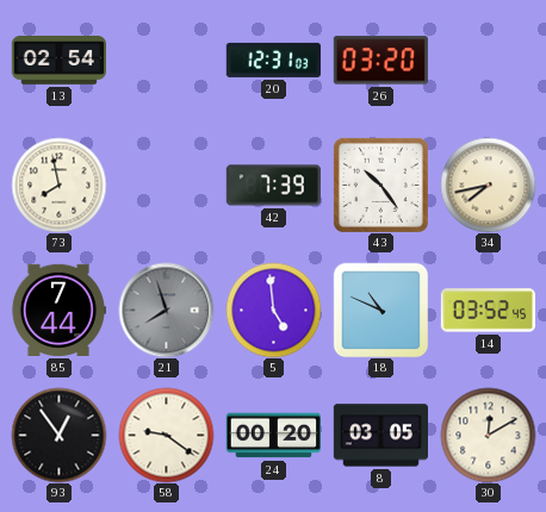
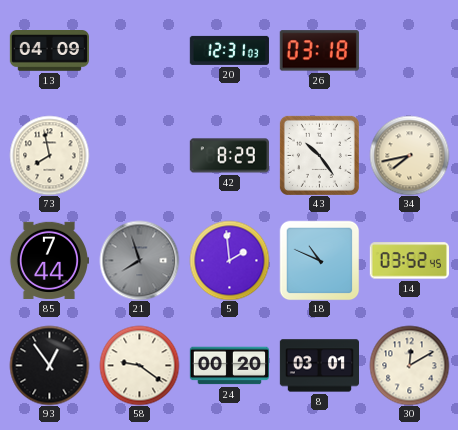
13: 02:54 -> 04:09 (49, 51)
26: 03:20 -> 03:18 (319, 51)
42: 7:39 -> 8:29 (229, 156)
5: 4:59 -> 1:59 (229, 260)
8: 03:05 -> 03:01 (319, 366)
